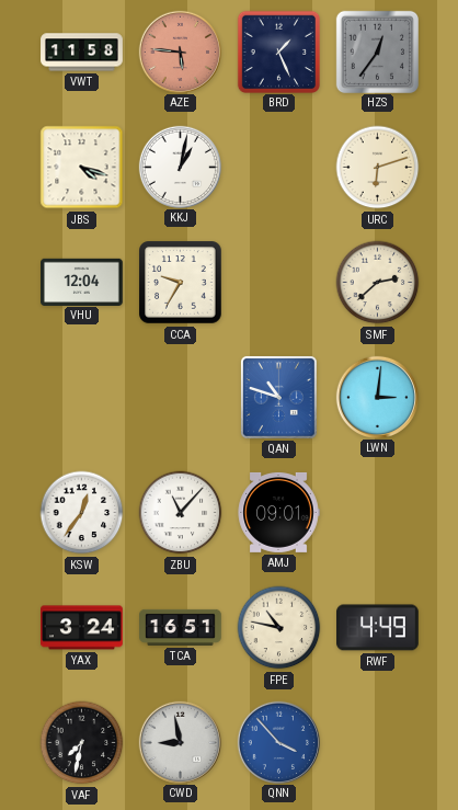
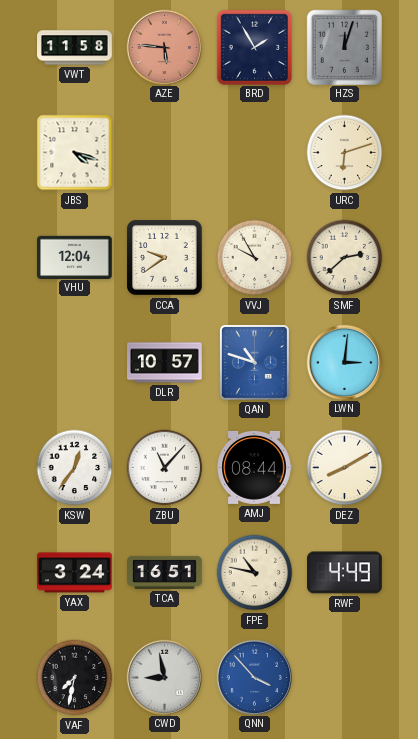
BRD: 1:26 -> 1:55 (254, 47)
HZS: 12:36 -> 12:03 (344, 47)
KKJ: 1:02 -> none (180, 167)
CCA: 9:35 -> 9:39 (165, 258)
VVJ: none -> 9:55 (255, 258)
DLR: none -> 10:57 (165, 363)
AMJ: 09:01 -> 08:44 (254, 467)
DEZ: none -> 8:10 (345, 468)
